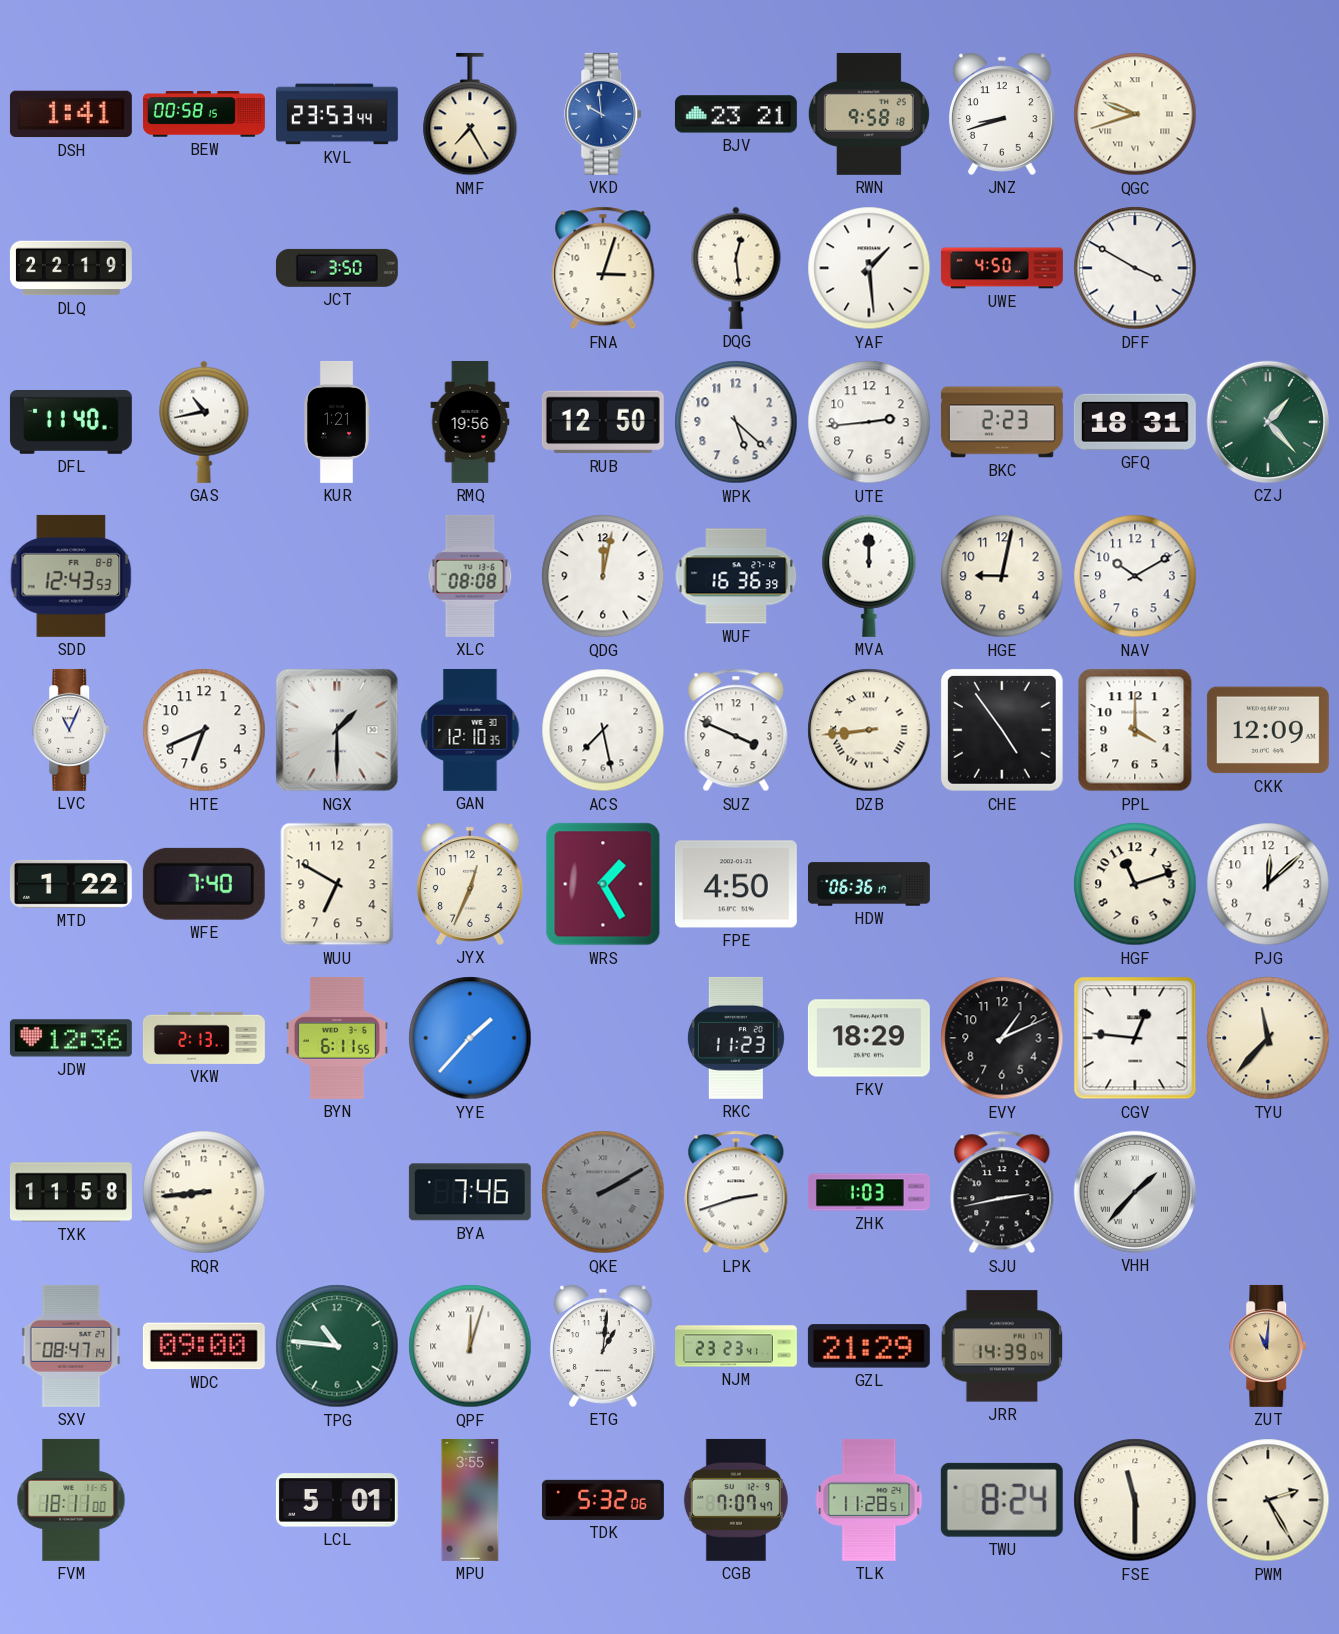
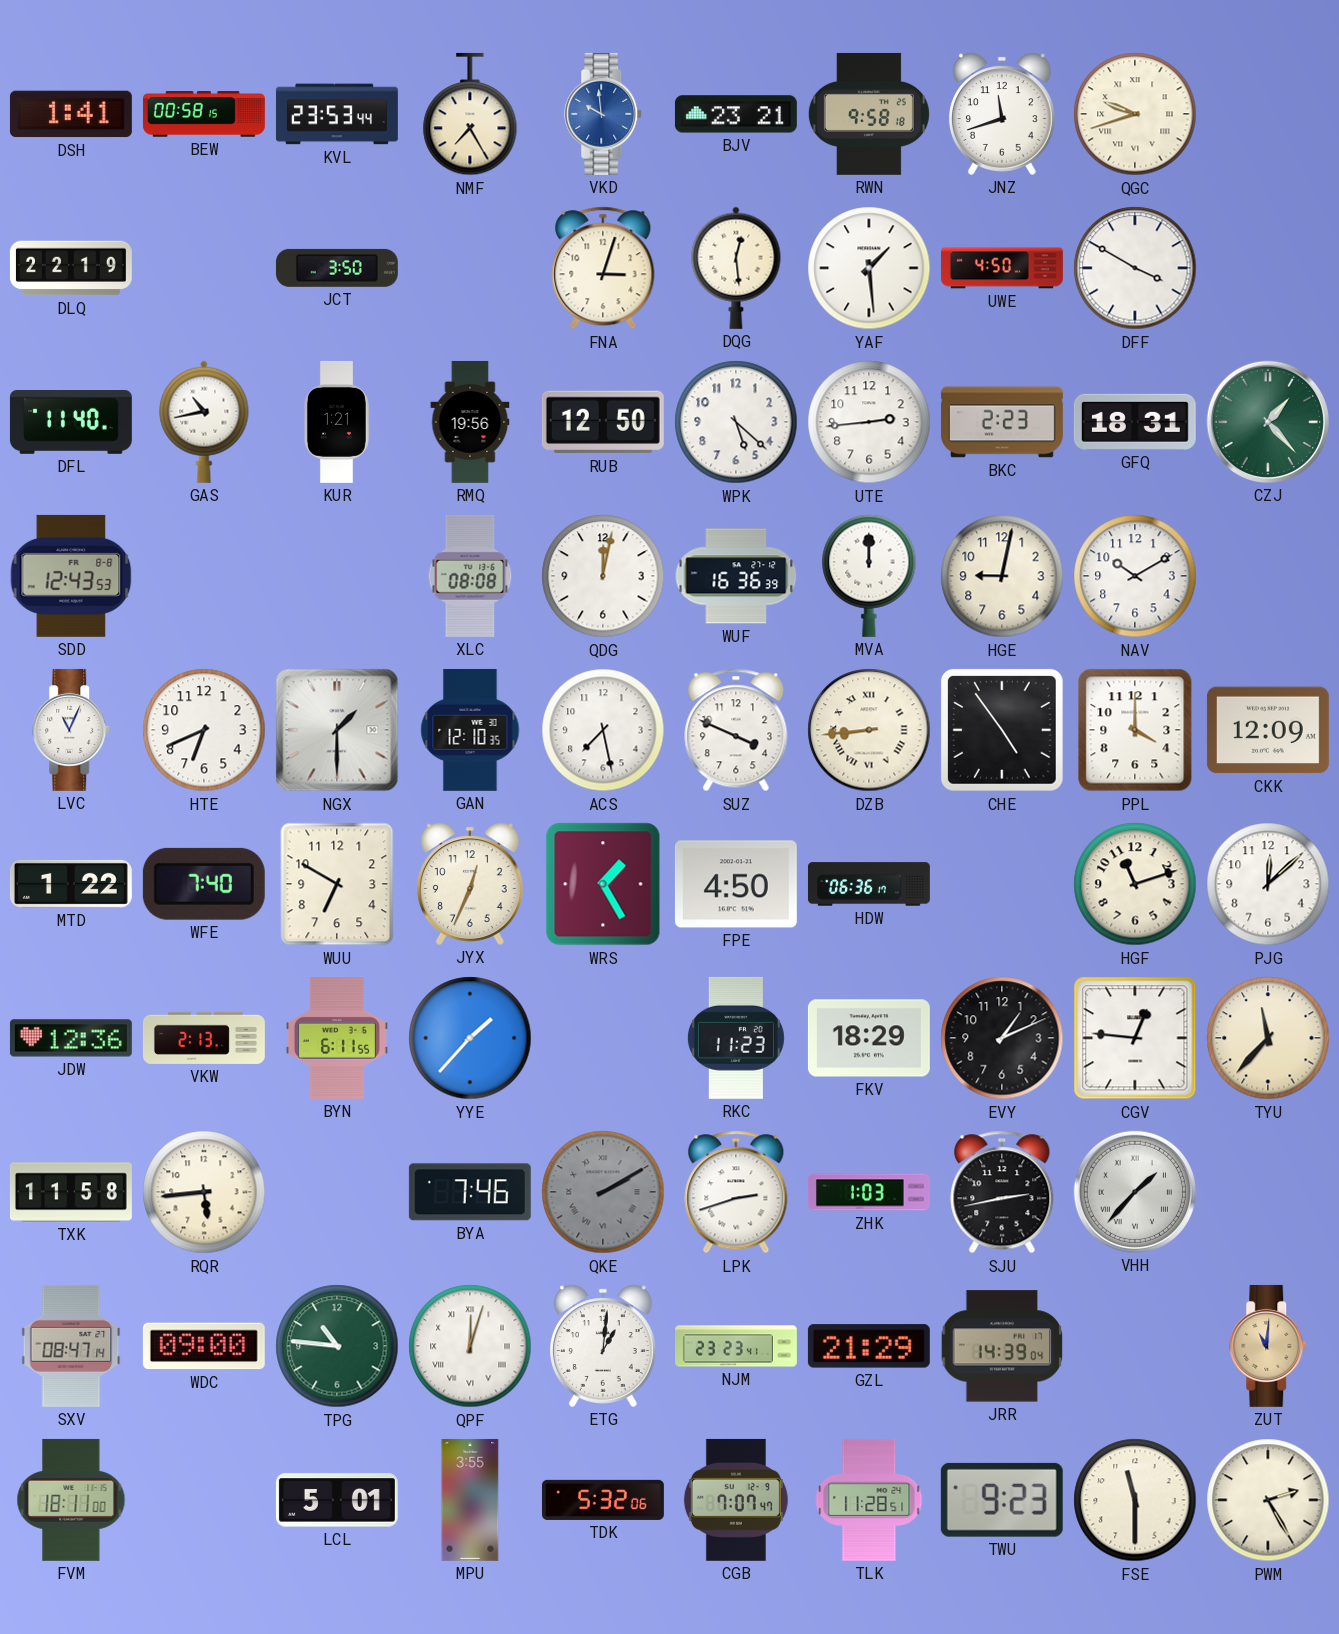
JNZ: 8:42 -> 11:42 (1002, 114)
RQR: 8:44 -> 5:44 (204, 1192)
TWU: 8:24 -> 9:23 (1002, 1500)
